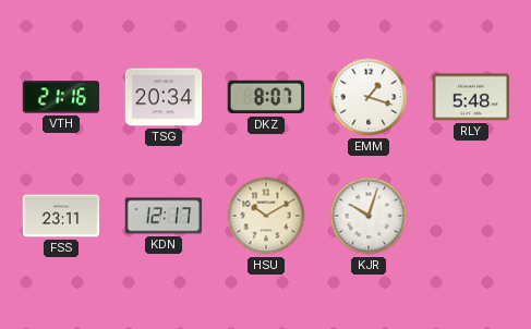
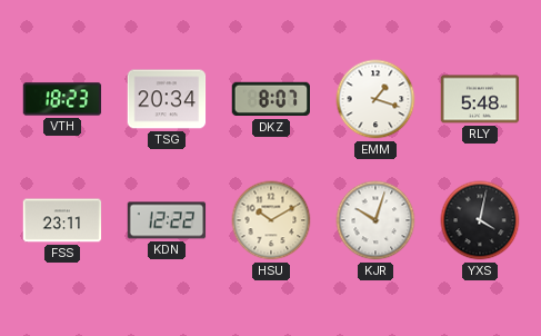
VTH: 21:16 -> 18:23 (62, 99)
KDN: 12:17 -> 12:22 (167, 220)
YXS: none -> 4:02 (480, 220)
